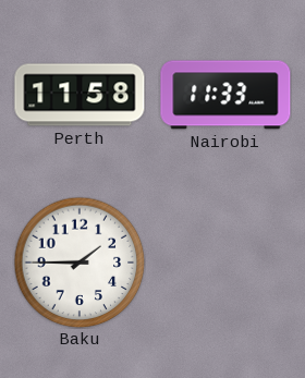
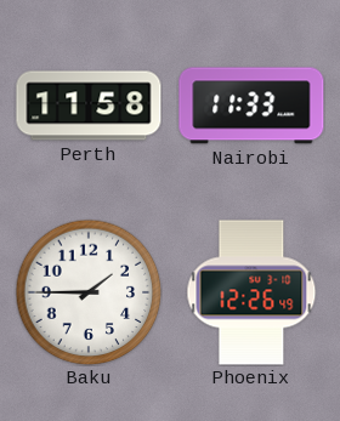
Phoenix: none -> 12:26 (251, 292)
